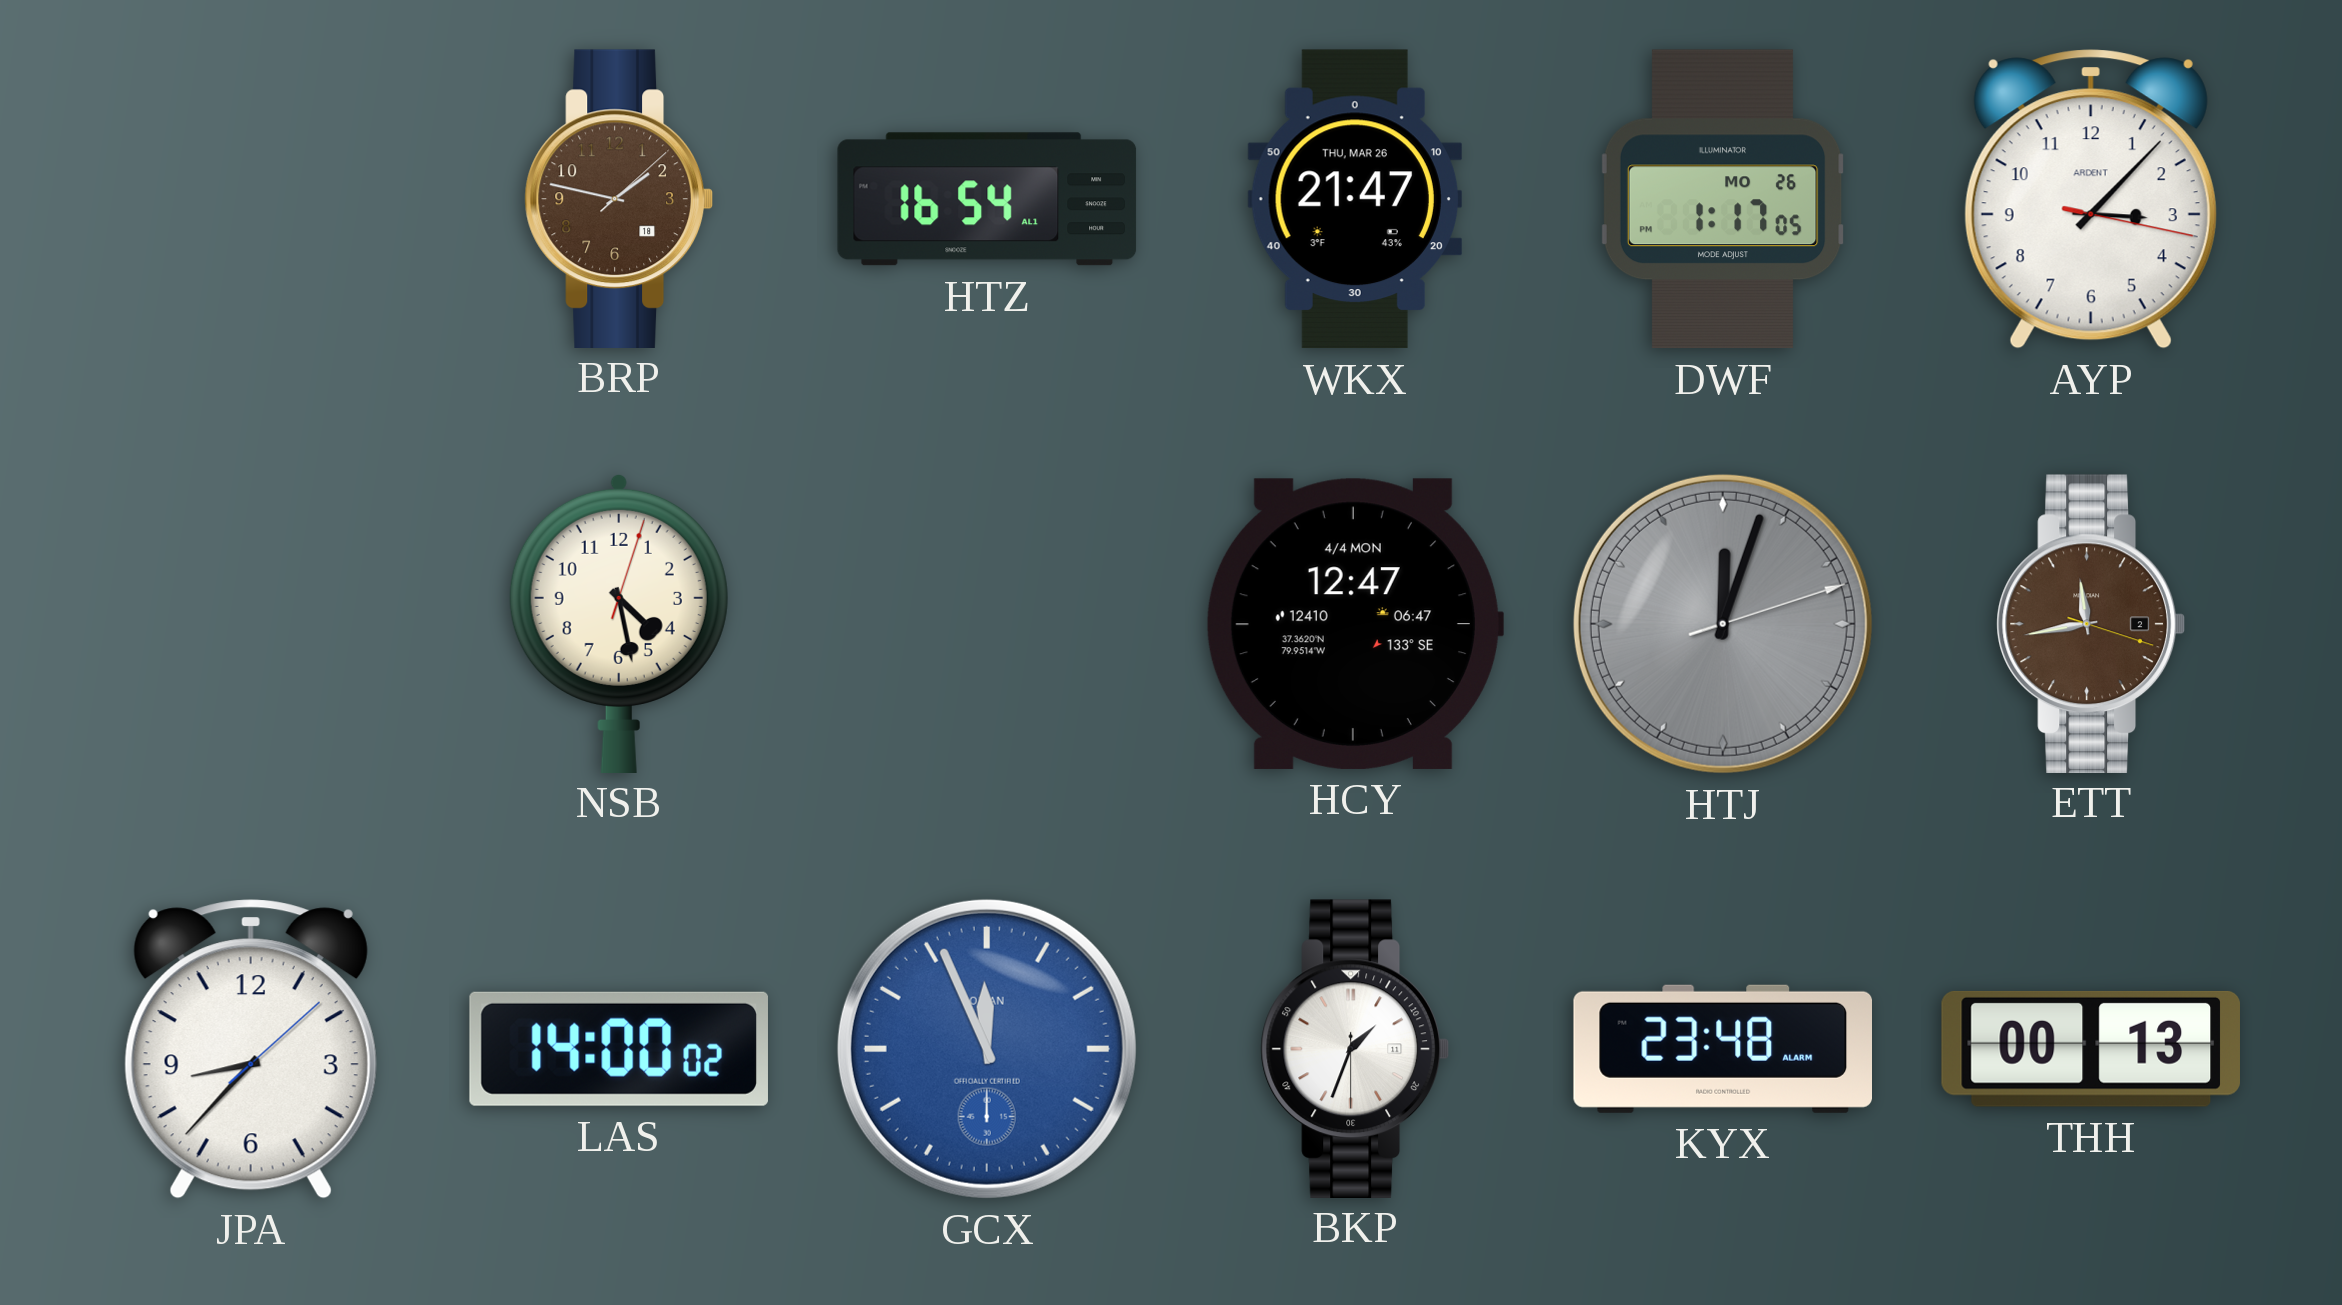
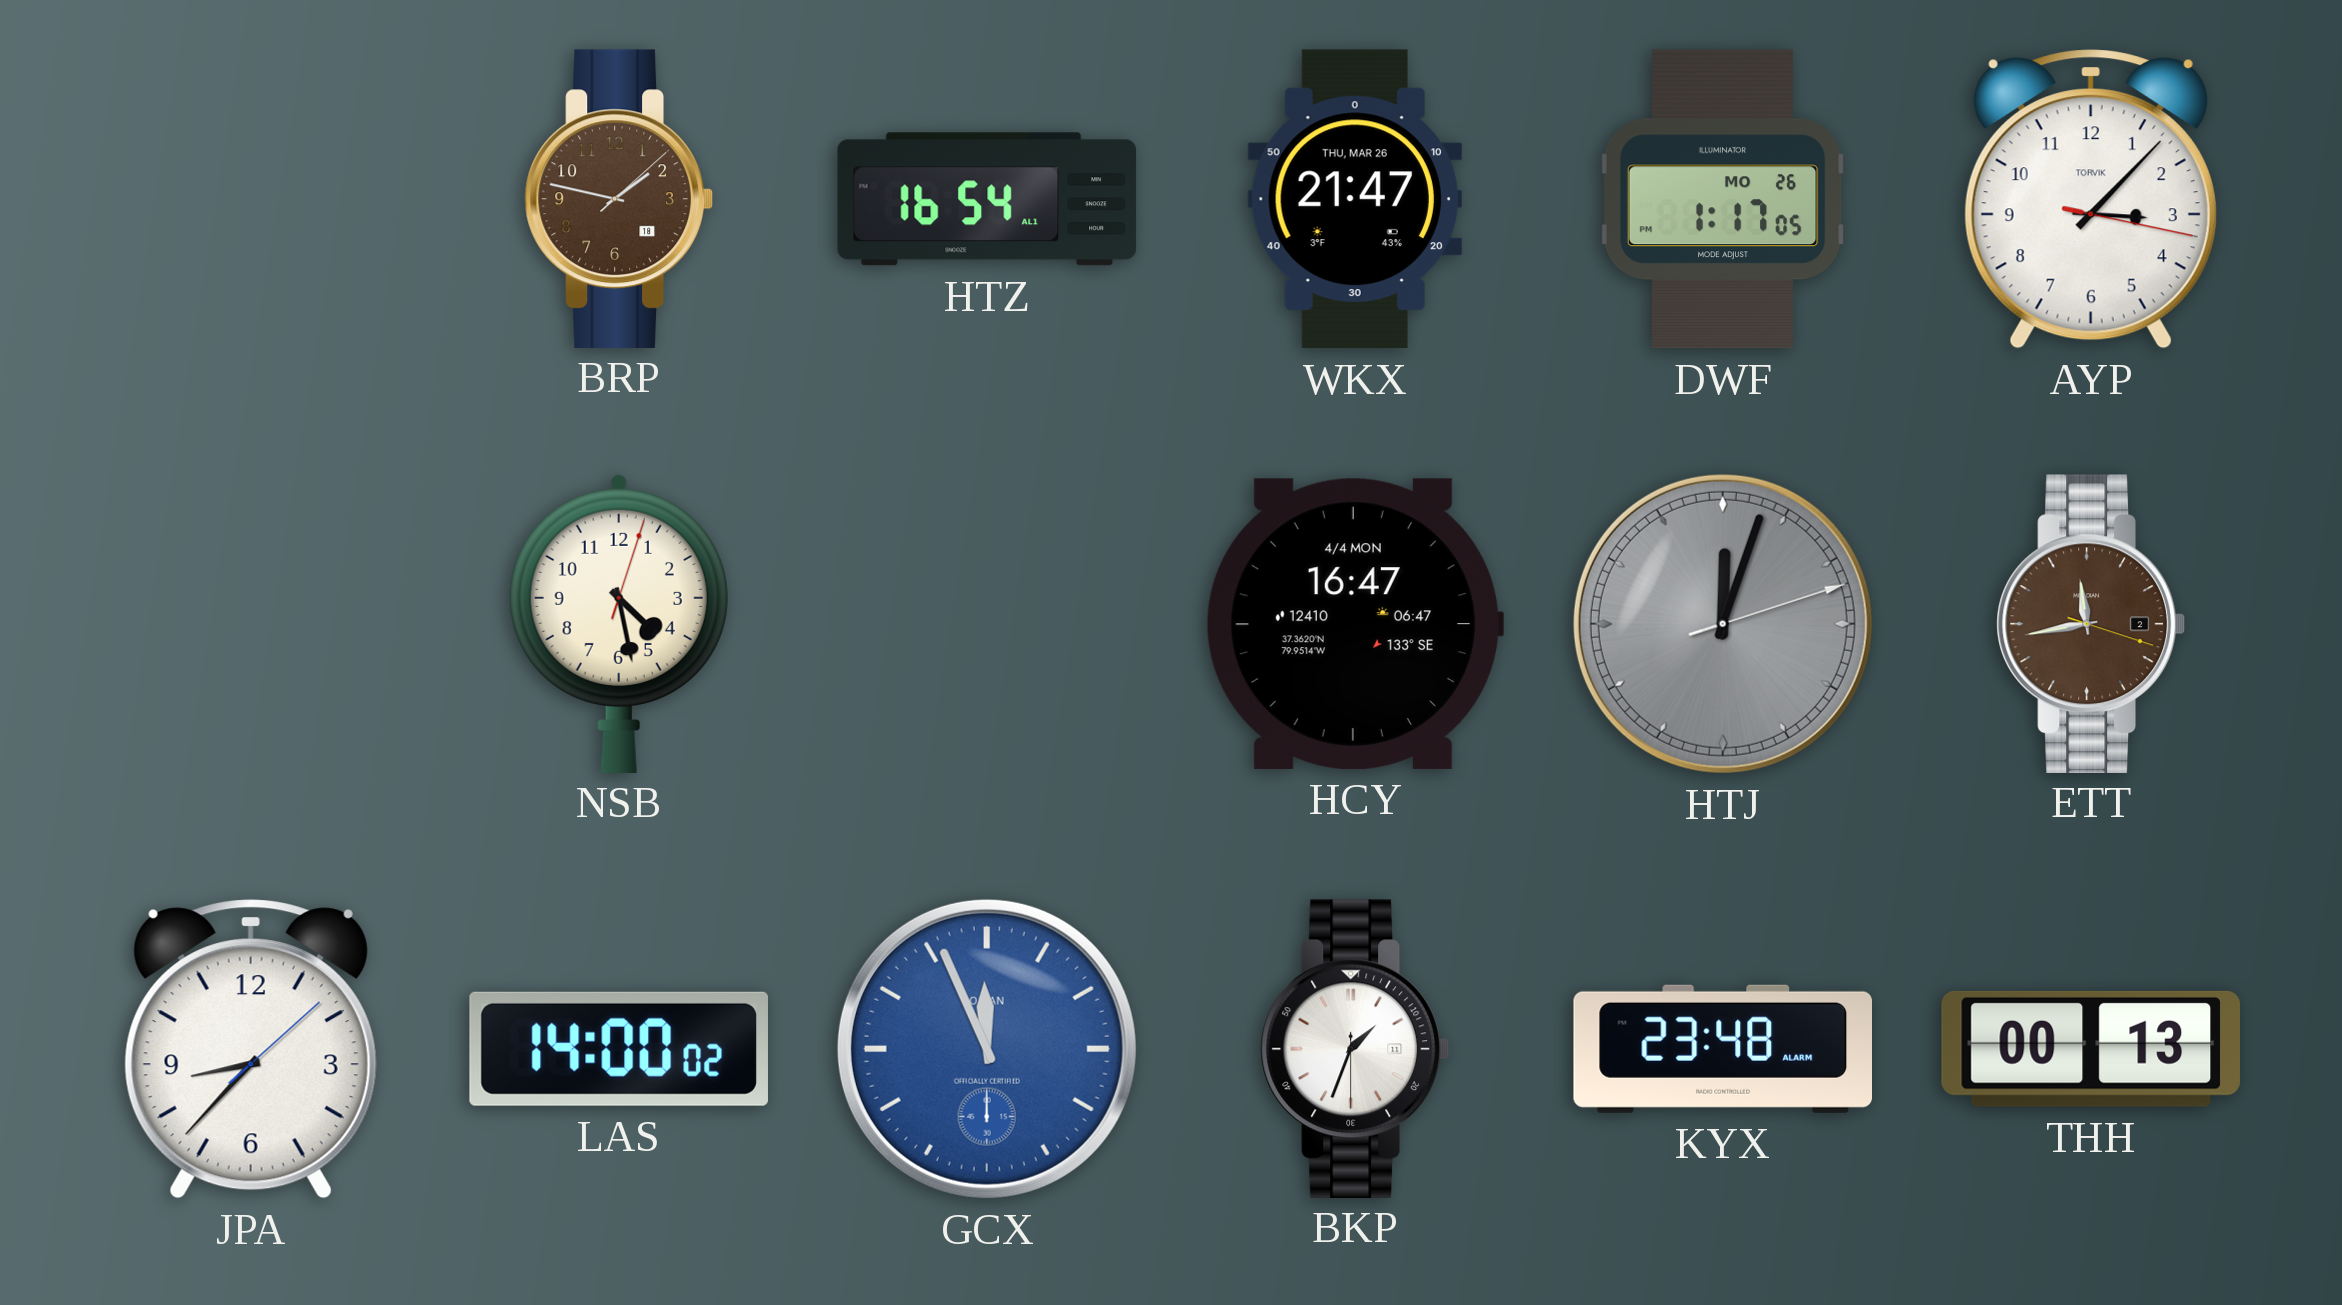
AYP brand: ARDENT -> TORVIK (2091, 199)
HCY: 12:47 -> 16:47 (1354, 624)
